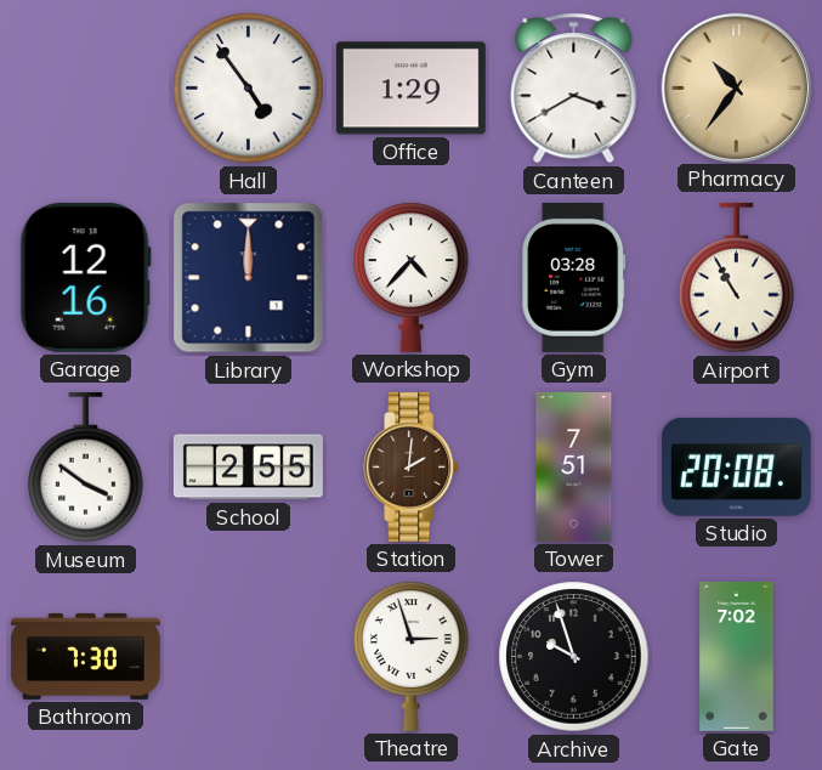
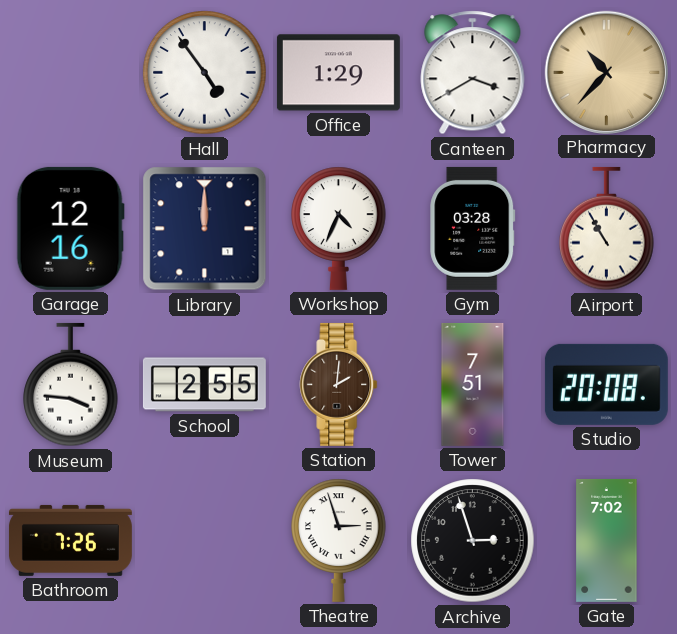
Pharmacy: 10:36 -> 10:37 (606, 72)
Workshop: 4:37 -> 4:34 (339, 228)
Museum: 3:51 -> 3:46 (71, 385)
Bathroom: 7:30 -> 7:26 (70, 540)
Archive: 9:57 -> 2:57 (473, 541)
